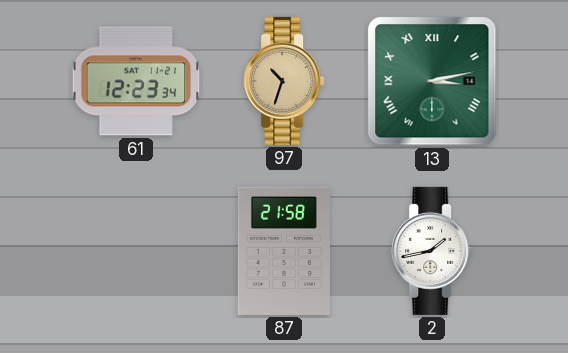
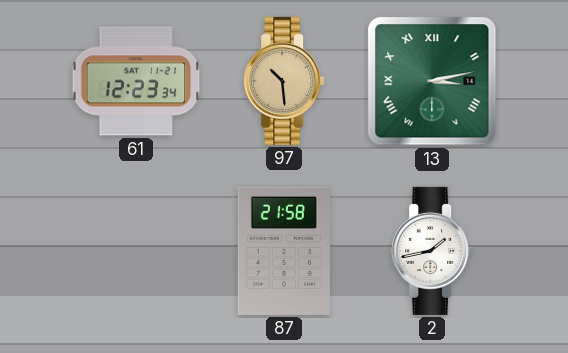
97: 10:33 -> 10:29 (284, 81)
